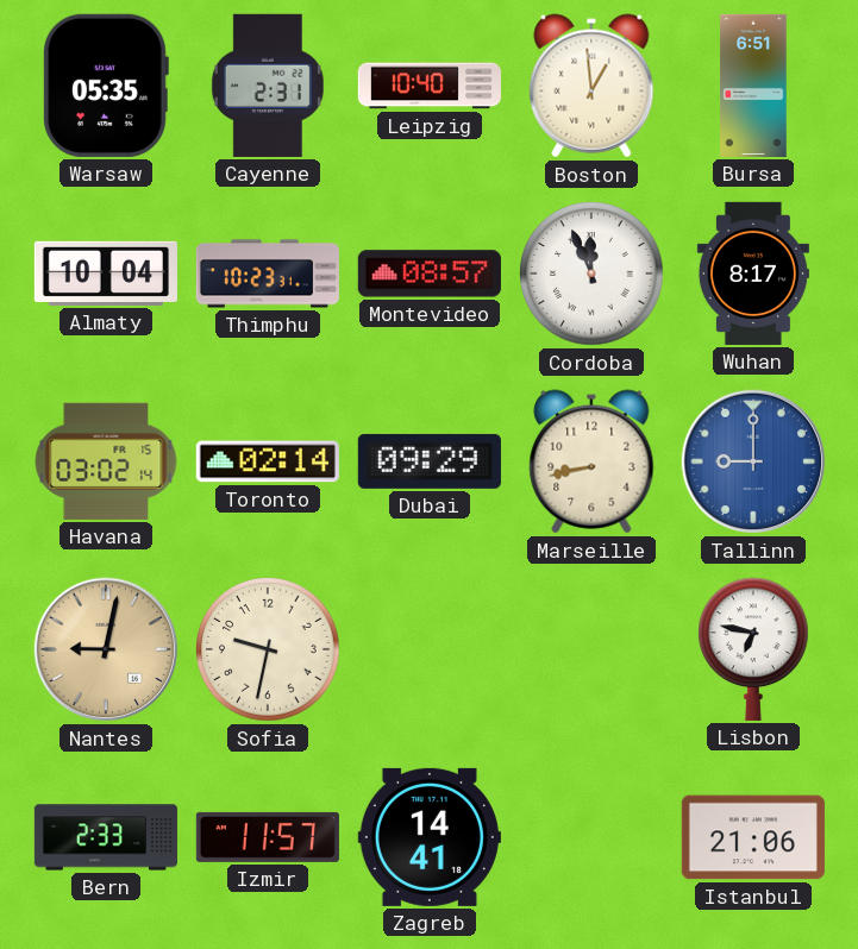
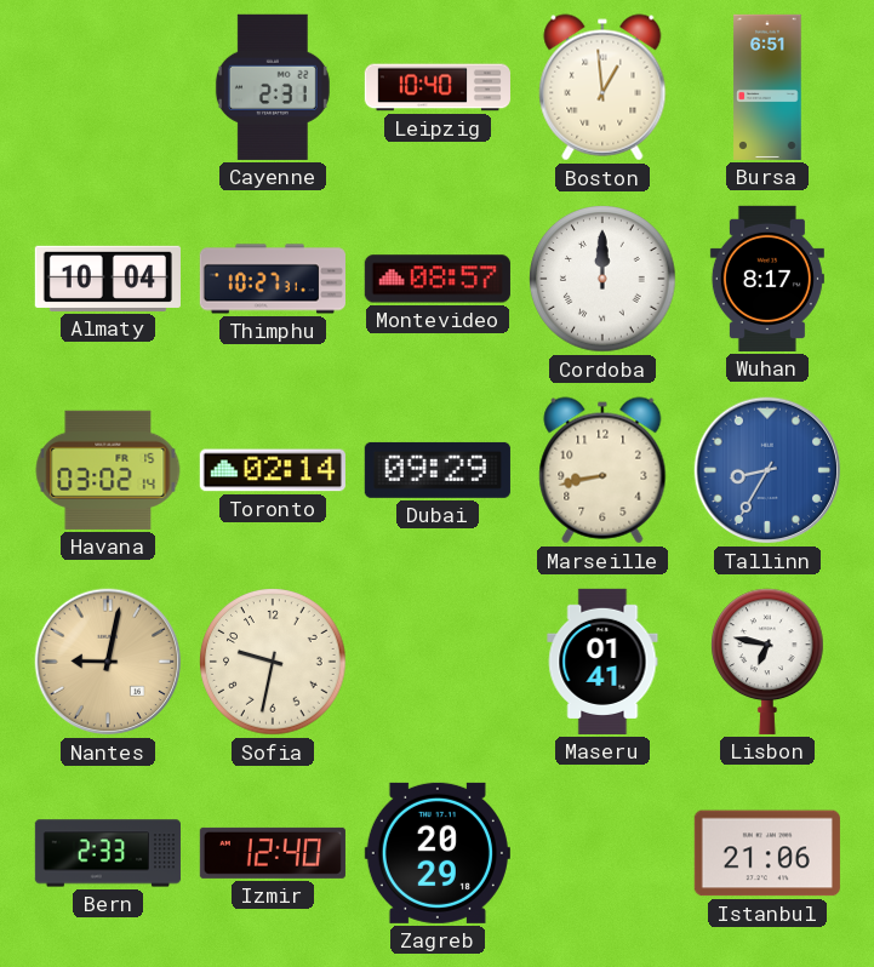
Warsaw: 05:35 -> none (106, 86)
Thimphu: 10:23 -> 10:27 (273, 279)
Cordoba: 11:56 -> 12:00 (602, 279)
Tallinn: 9:00 -> 8:35 (767, 470)
Maseru: none -> 01:41 (602, 662)
Izmir: 11:57 -> 12:40 (273, 853)
Zagreb: 14:41 -> 20:29 (438, 853)
